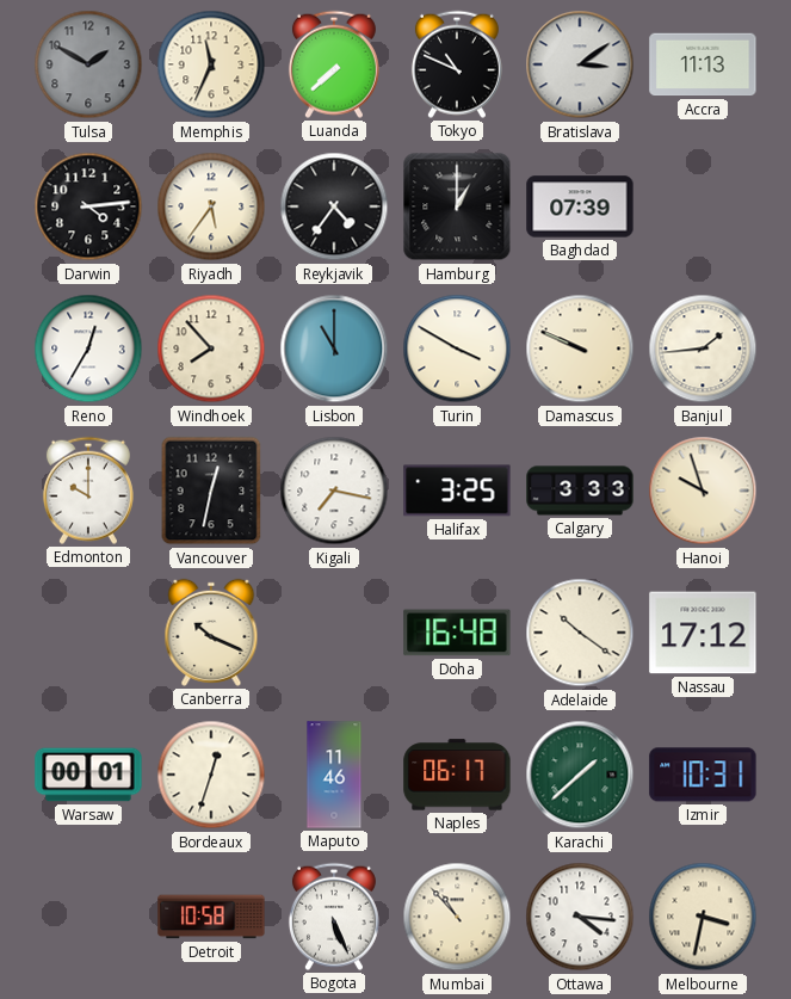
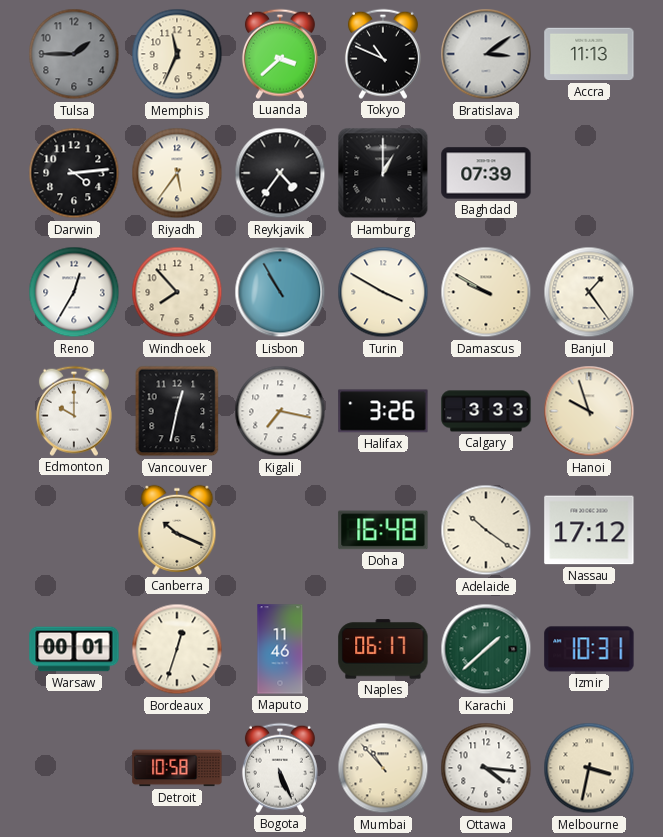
Tulsa: 1:50 -> 1:45 (74, 54)
Luanda: 7:38 -> 3:38 (280, 54)
Lisbon: 11:00 -> 10:55 (280, 292)
Damascus: 9:49 -> 9:50 (486, 292)
Banjul: 1:44 -> 1:24 (589, 292)
Halifax: 3:25 -> 3:26 (383, 411)
